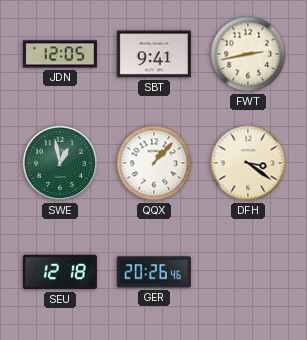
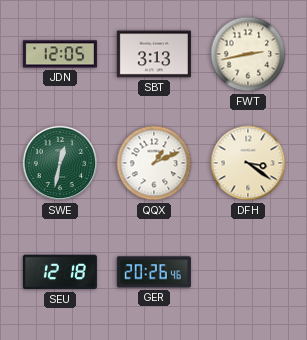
SBT: 9:41 -> 3:13 (154, 54)
SWE: 12:58 -> 12:32 (60, 163)
QQX: 1:07 -> 1:11 (154, 163)
